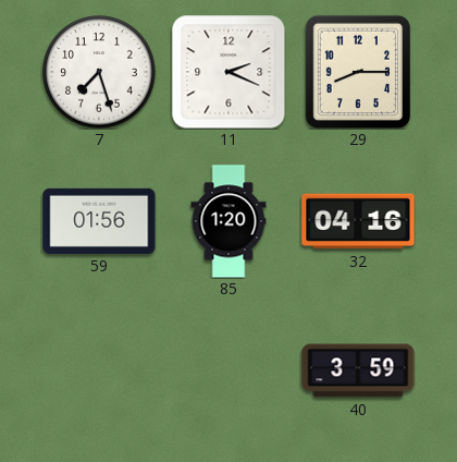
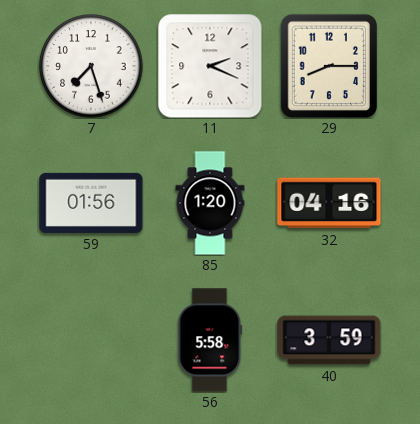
56: none -> 5:58 (210, 340)
